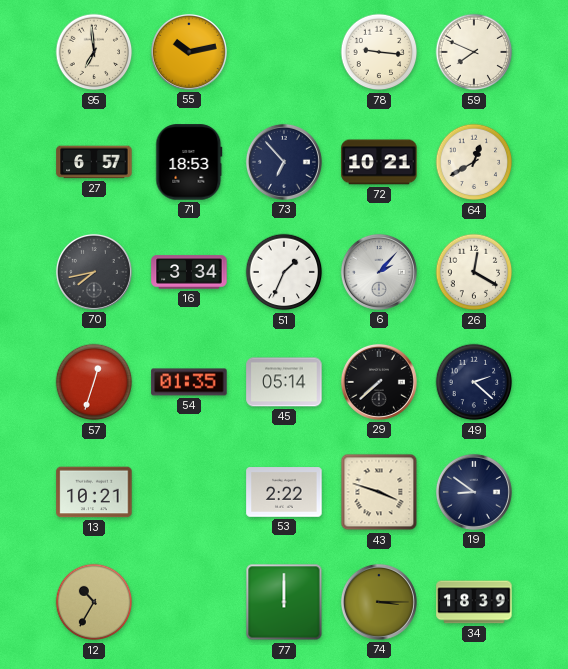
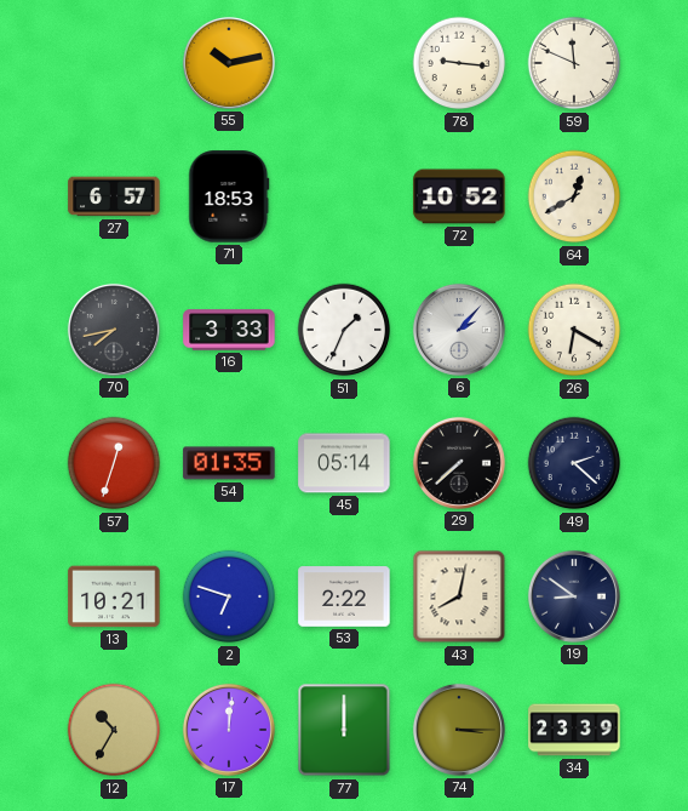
95: 6:59 -> none (94, 52)
59: 7:49 -> 11:49 (574, 63)
73: 6:53 -> none (284, 162)
72: 10:21 -> 10:52 (459, 196)
16: 3:34 -> 3:33 (229, 330)
26: 12:20 -> 6:20 (574, 330)
2: none -> 6:48 (229, 596)
43: 3:48 -> 8:02 (459, 596)
17: none -> 12:01 (229, 730)
34: 18:39 -> 23:39 (574, 730)
